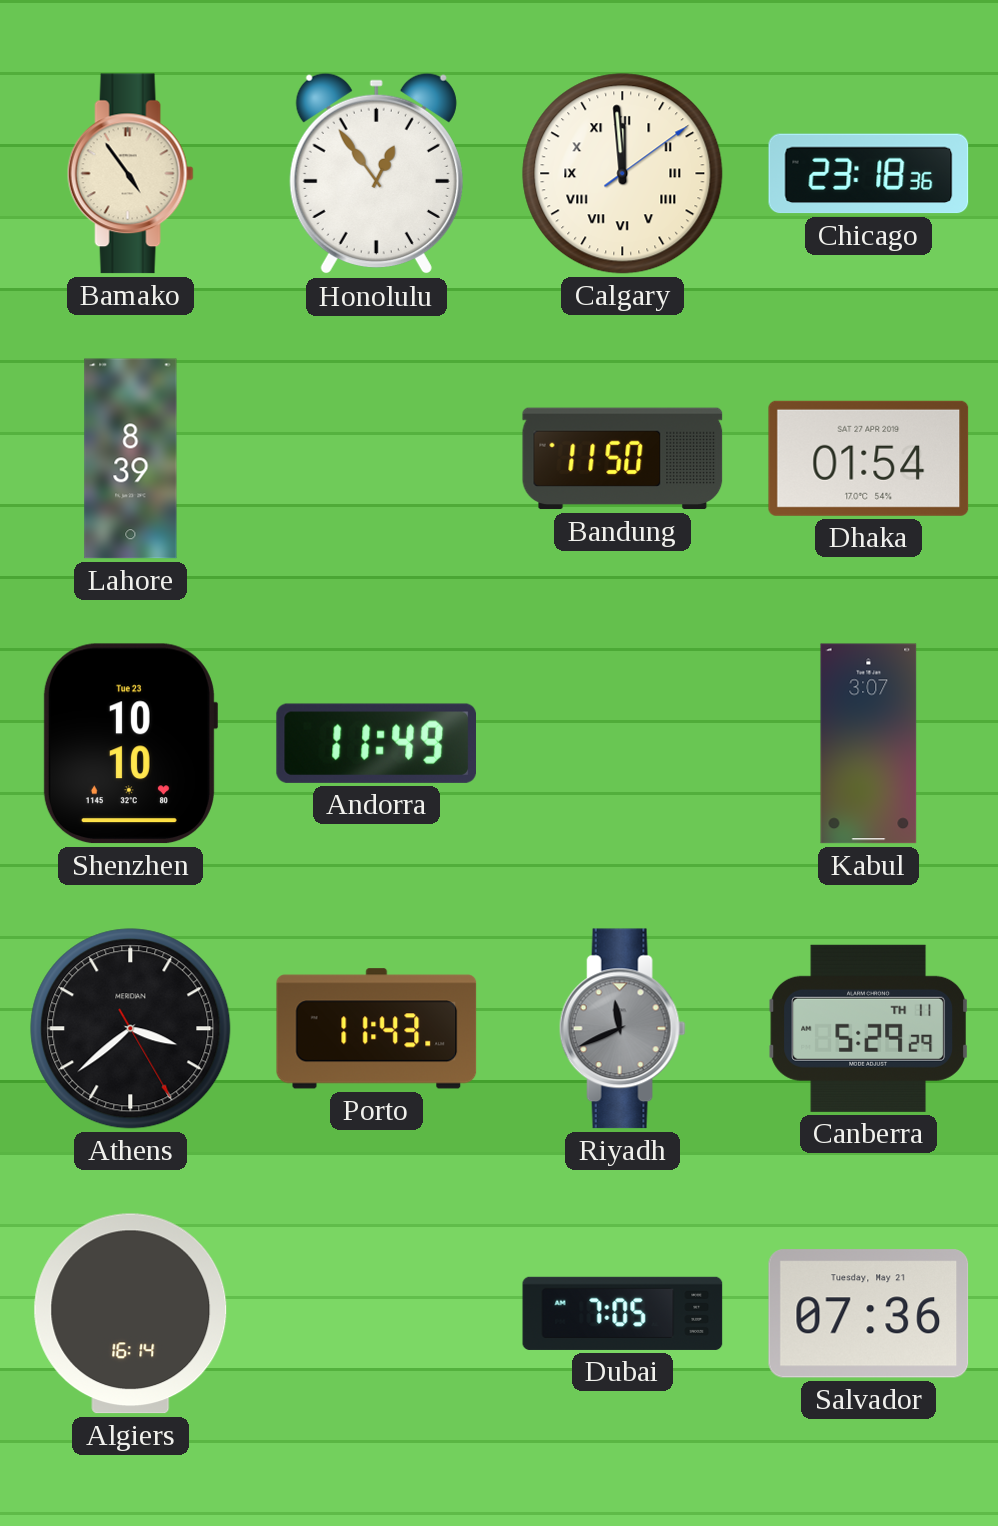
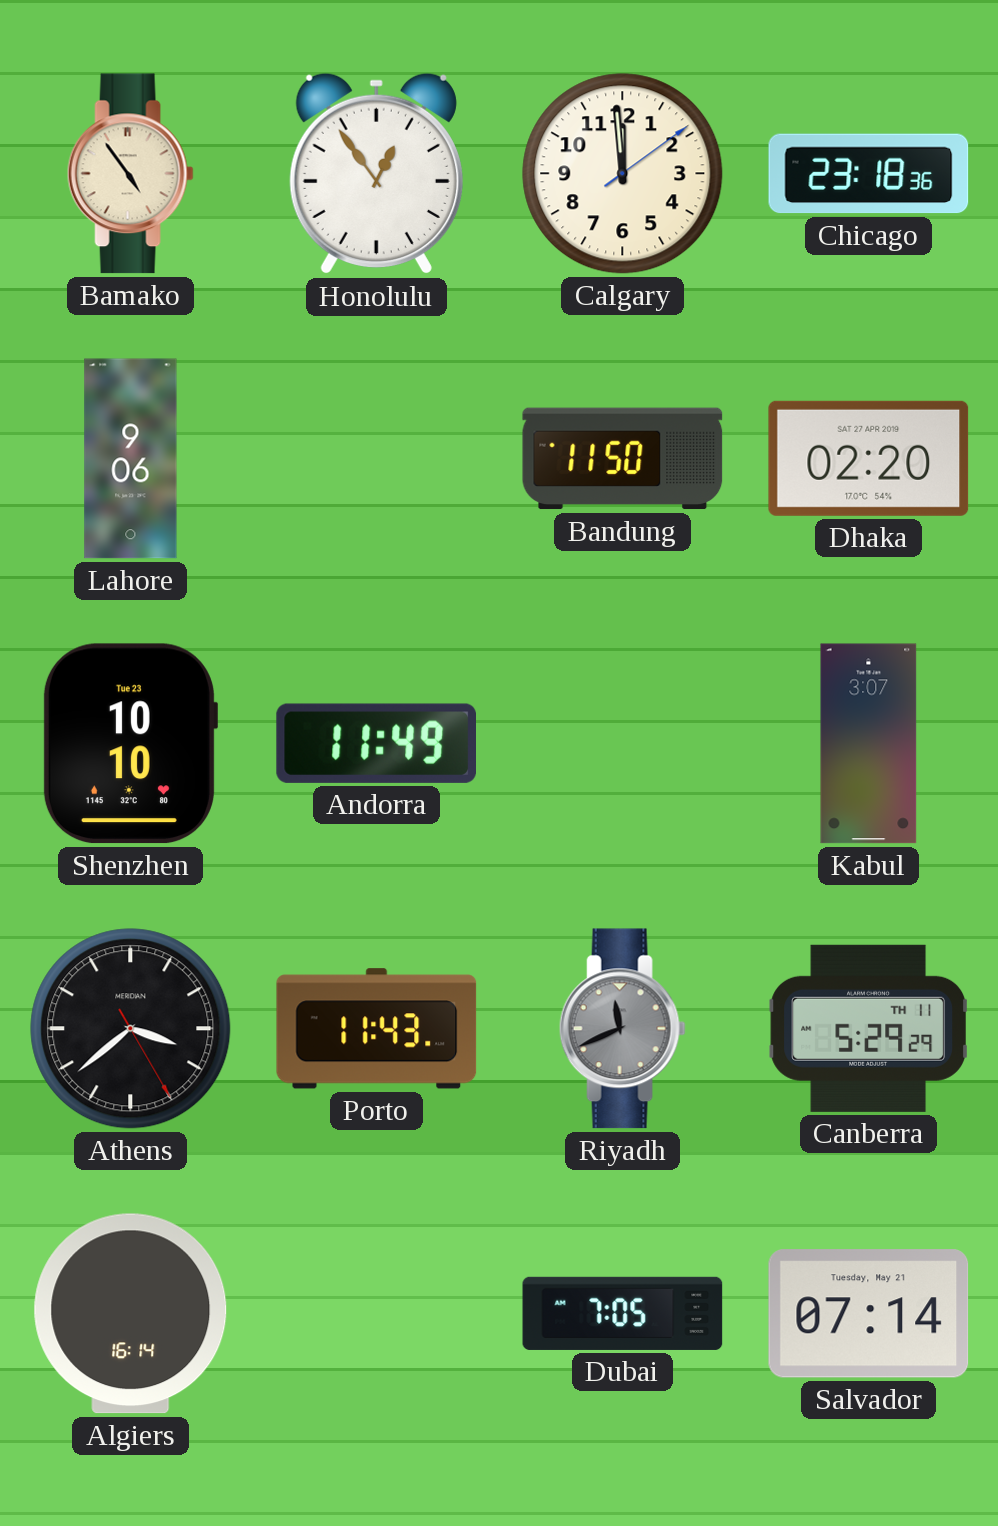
Calgary numerals: Roman -> Arabic (623, 174)
Lahore: 8:39 -> 9:06 (131, 459)
Dhaka: 01:54 -> 02:20 (869, 458)
Salvador: 07:36 -> 07:14 (869, 1314)
